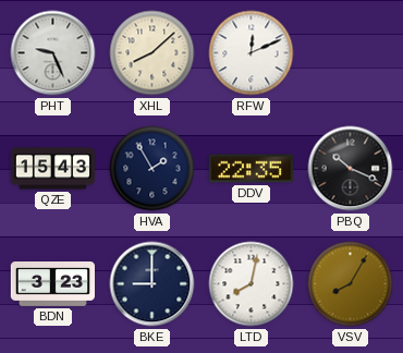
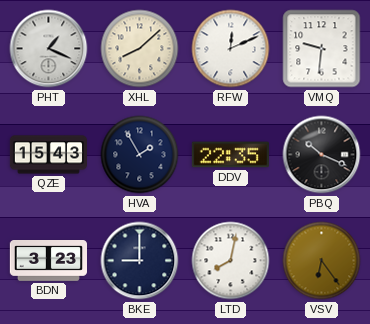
PHT: 9:26 -> 1:19 (49, 49)
VMQ: none -> 9:31 (322, 49)
VSV: 8:05 -> 6:24 (322, 261)
